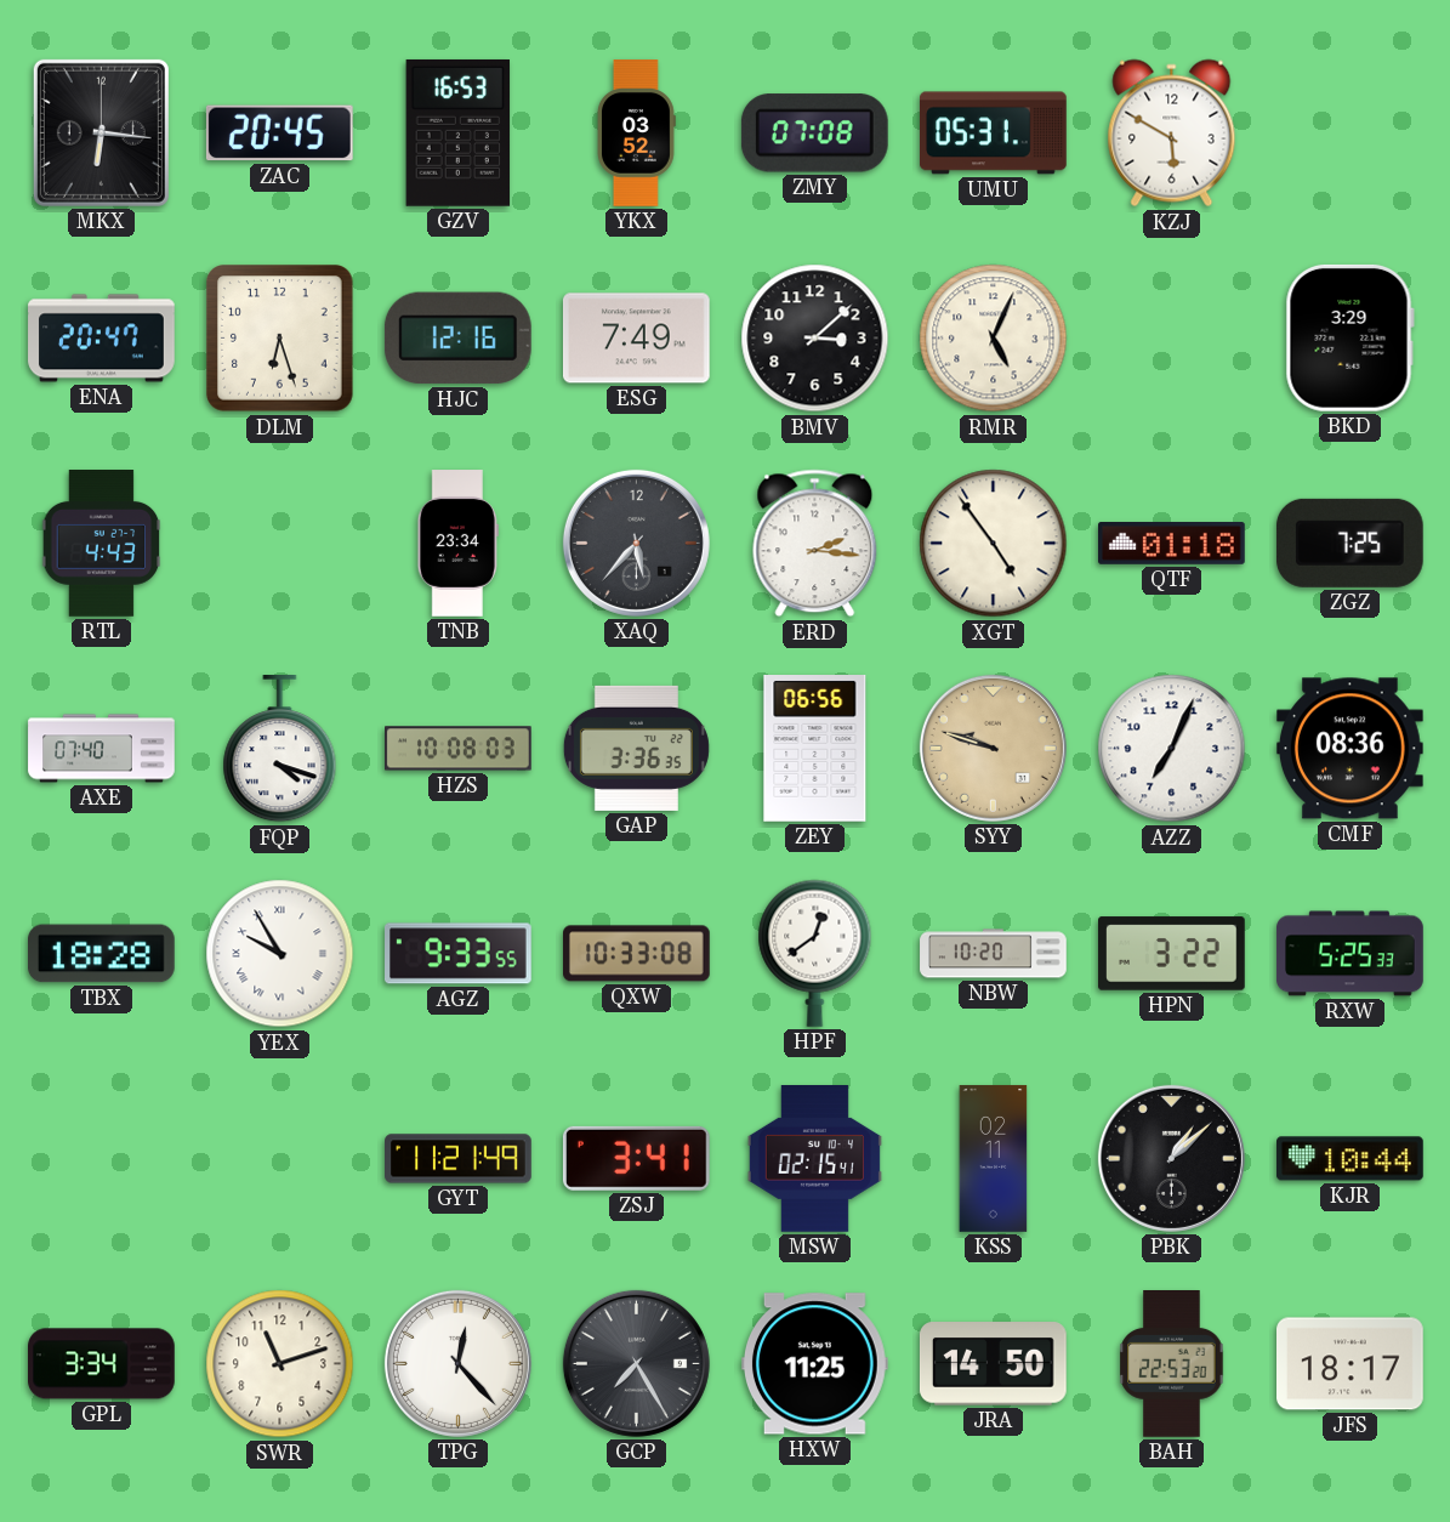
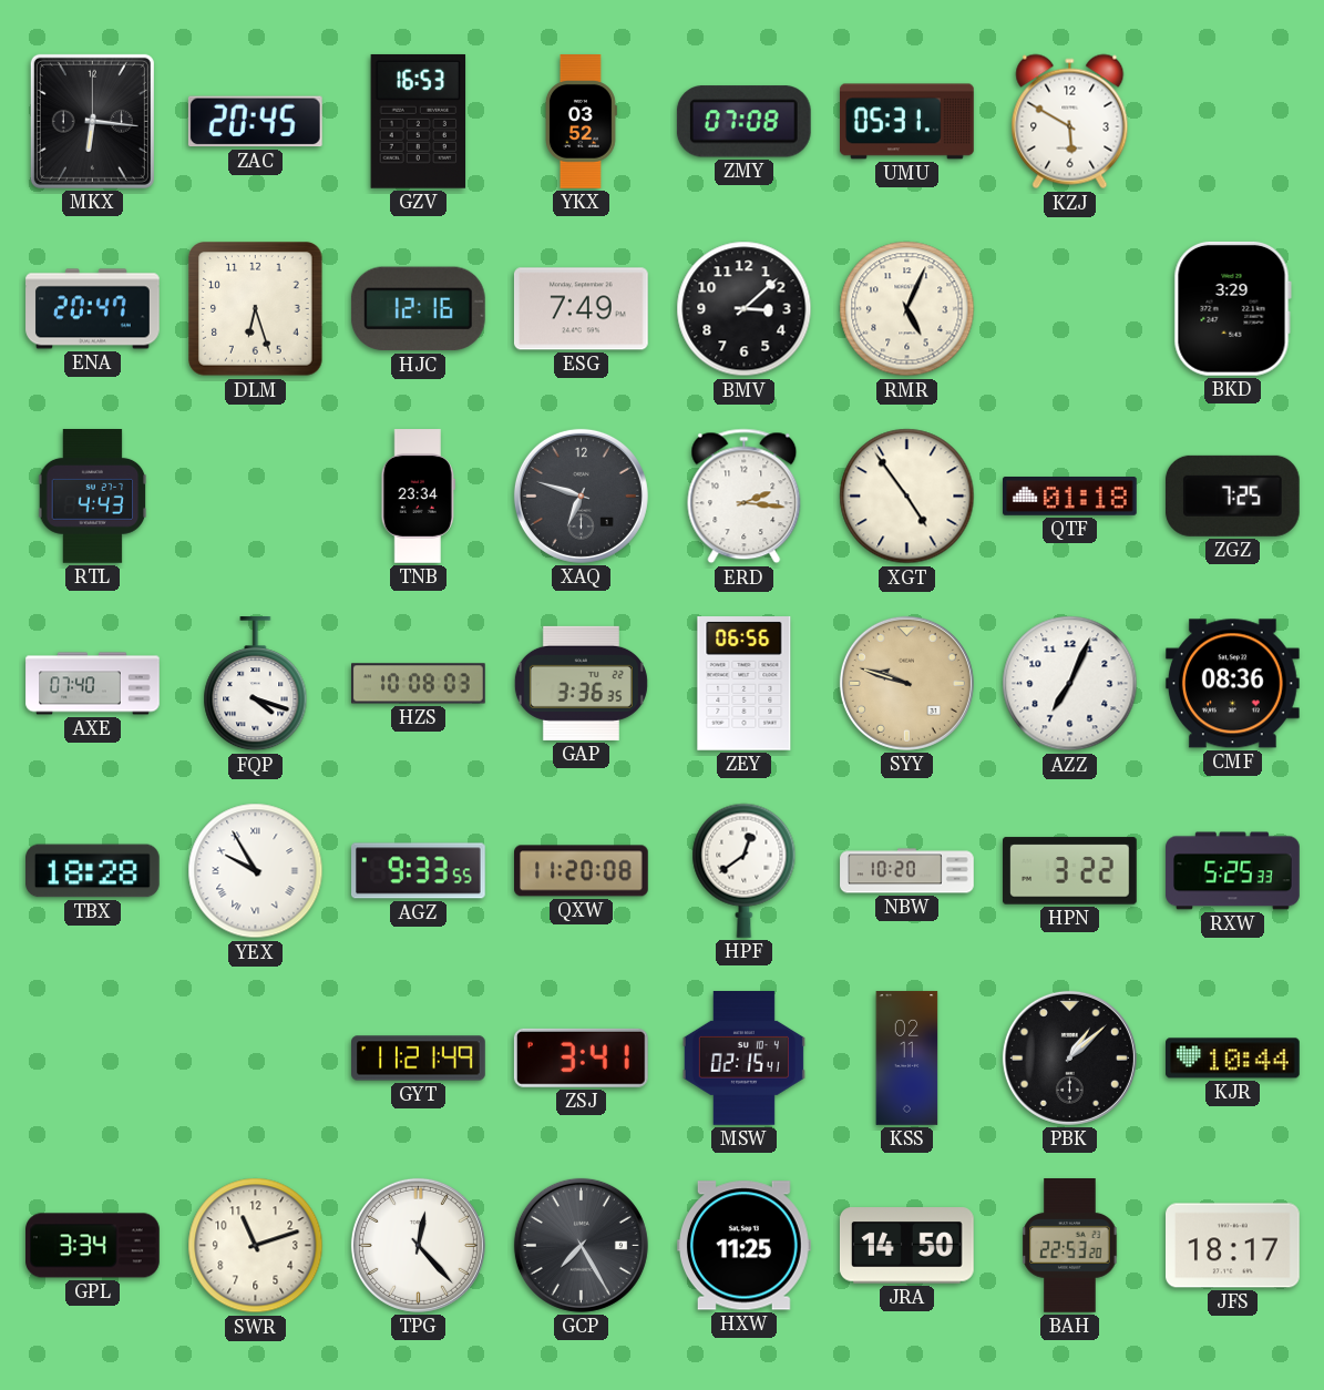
XAQ: 5:37 -> 6:48 (581, 495)
QXW: 10:33 -> 11:20 (582, 871)
